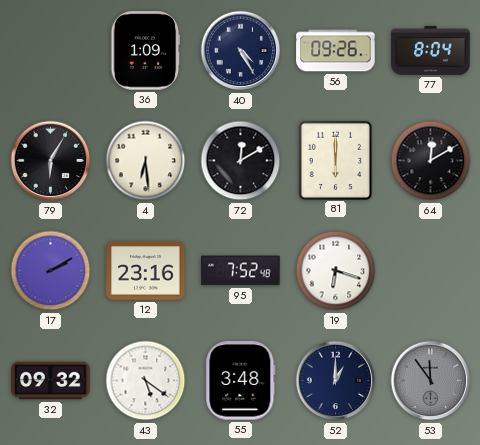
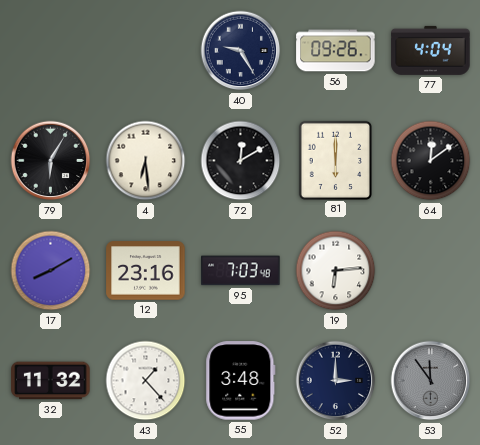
36: 1:09 -> none (146, 51)
40: 4:25 -> 9:25 (241, 51)
77: 8:04 -> 4:04 (431, 50)
64: 12:10 -> 12:09 (431, 161)
17: 2:10 -> 8:10 (51, 271)
95: 7:52 -> 7:03 (241, 271)
19: 6:18 -> 6:14 (336, 271)
32: 09:32 -> 11:32 (51, 381)
43: 5:21 -> 1:23 (146, 381)
52: 1:00 -> 3:00 (336, 381)
